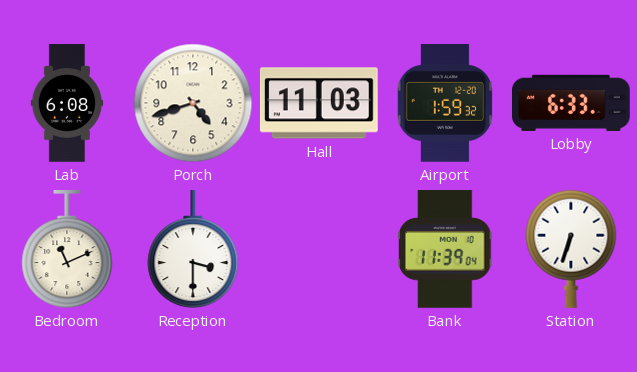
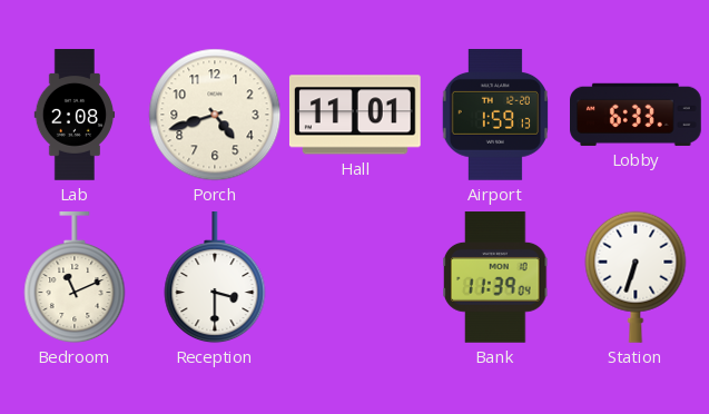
Lab: 6:08 -> 2:08 (75, 115)
Hall: 11:03 -> 11:01 (355, 115)
Airport: 1:59:32 -> 1:59:13 (494, 116)
